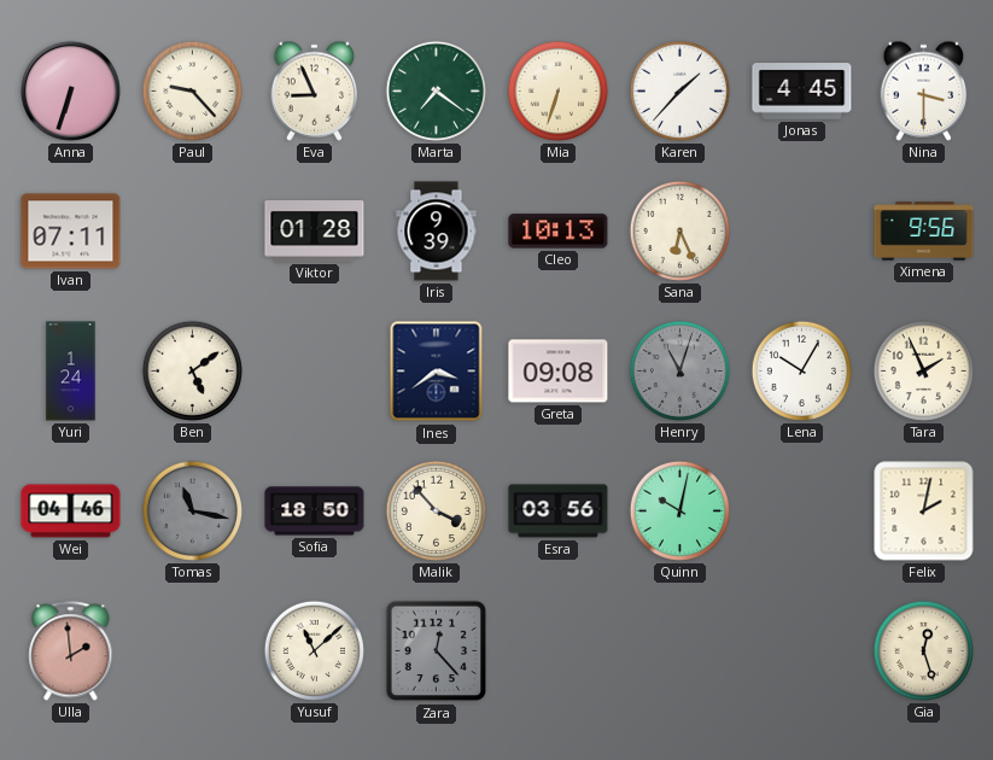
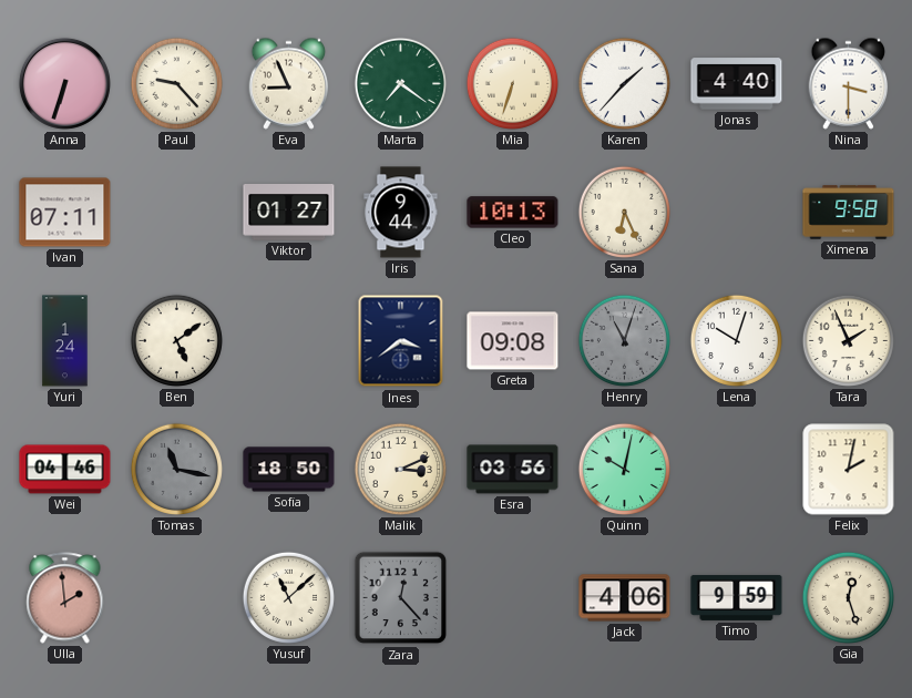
Jonas: 4:45 -> 4:40 (737, 84)
Viktor: 01:28 -> 01:27 (289, 213)
Iris: 9:39 -> 9:44 (401, 213)
Ximena: 9:56 -> 9:58 (849, 213)
Lena: 10:05 -> 10:03 (736, 340)
Malik: 3:53 -> 3:11 (400, 469)
Jack: none -> 4:06 (625, 598)
Timo: none -> 9:59 (737, 597)
